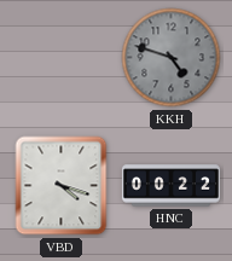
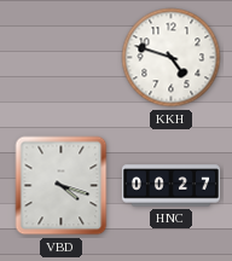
KKH dial: grey -> white (172, 58)
HNC: 00:22 -> 00:27 (170, 186)
